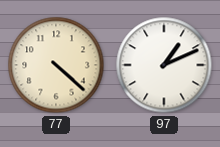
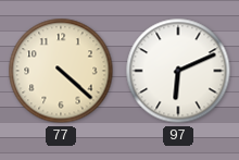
97: 1:11 -> 6:11 (178, 71)
